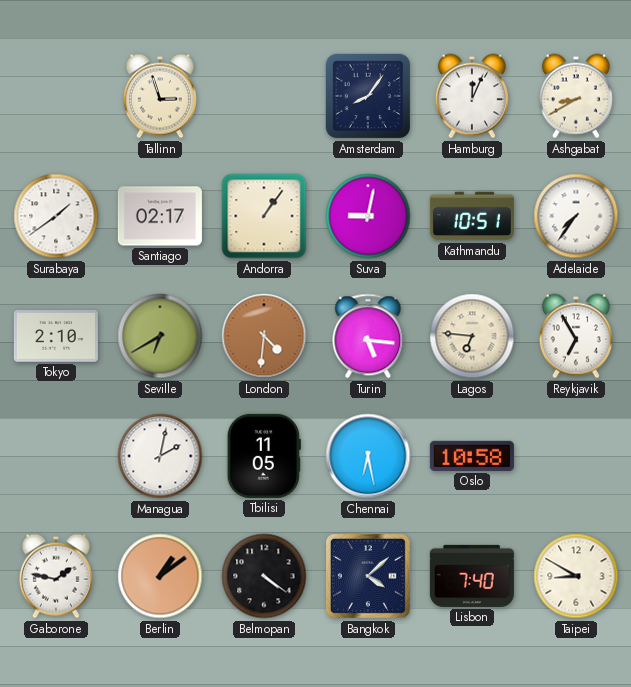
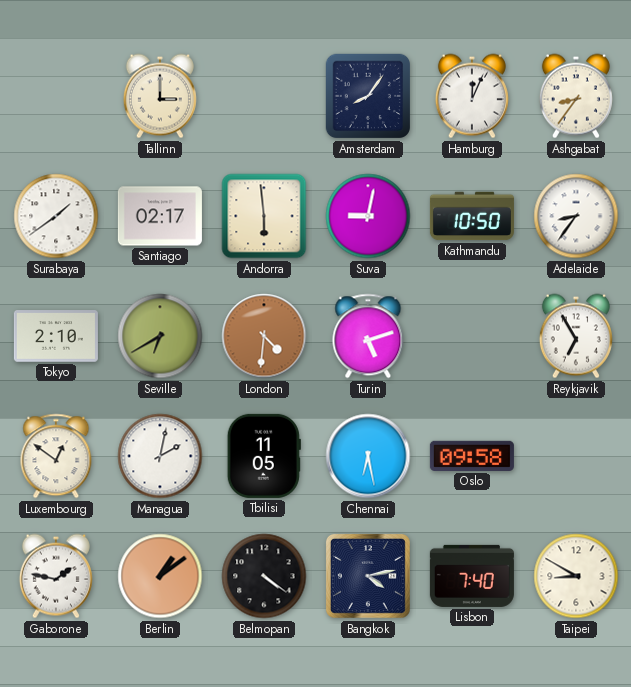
Tallinn: 2:57 -> 3:00 (160, 96)
Ashgabat: 8:40 -> 8:36 (576, 96)
Andorra: 1:06 -> 5:59 (264, 216)
Kathmandu: 10:51 -> 10:50 (472, 216)
Adelaide: 7:36 -> 8:36 (576, 216)
Turin: 5:16 -> 5:12 (368, 336)
Lagos: 6:46 -> none (472, 336)
Luxembourg: none -> 12:51 (56, 456)
Oslo: 10:58 -> 09:58 (472, 456)
Bangkok: 4:08 -> 4:13 (368, 576)
